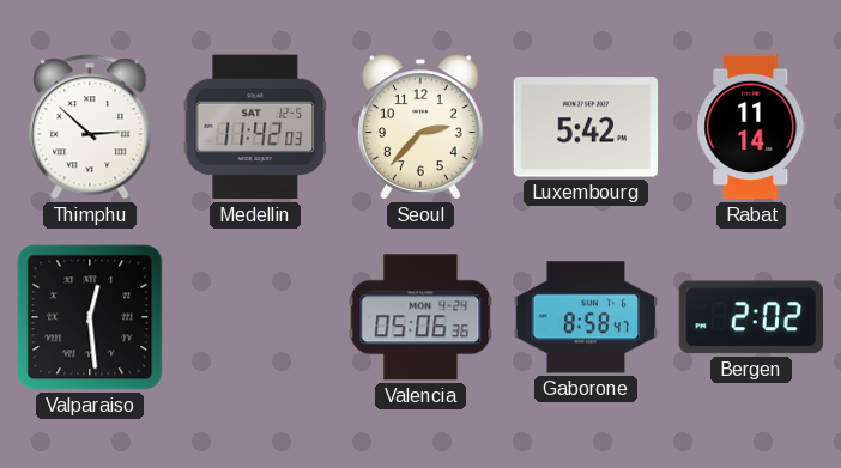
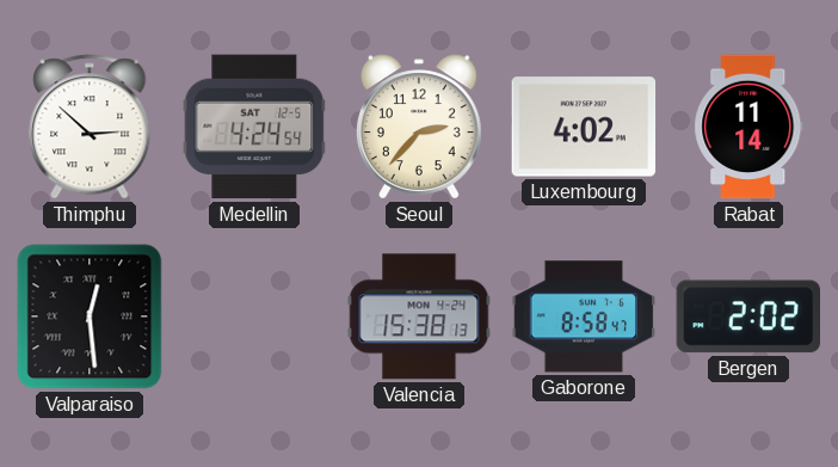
Medellin: 11:42 -> 4:24 (254, 127)
Luxembourg: 5:42 -> 4:02 (584, 127)
Valencia: 05:06 -> 15:38 (419, 317)
